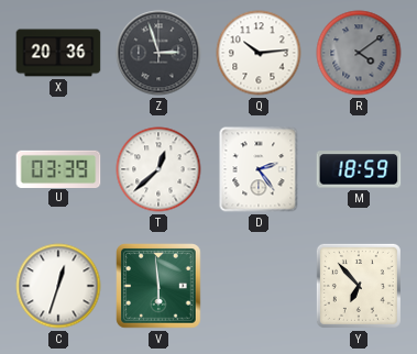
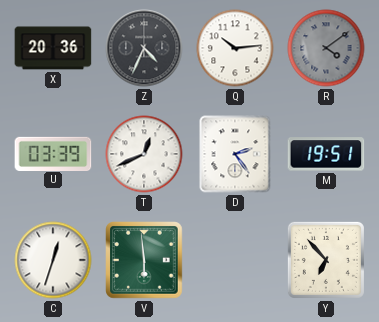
Z: 2:57 -> 4:34 (144, 48)
T: 12:38 -> 12:41 (144, 154)
M: 18:59 -> 19:51 (326, 154)
